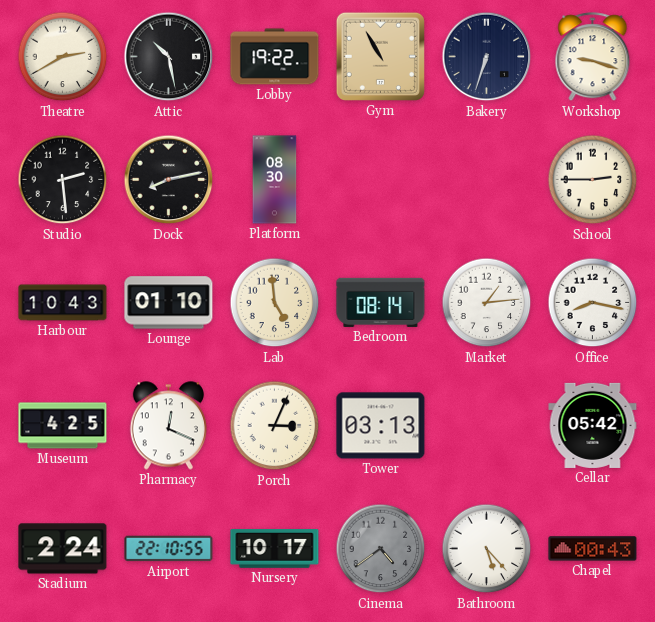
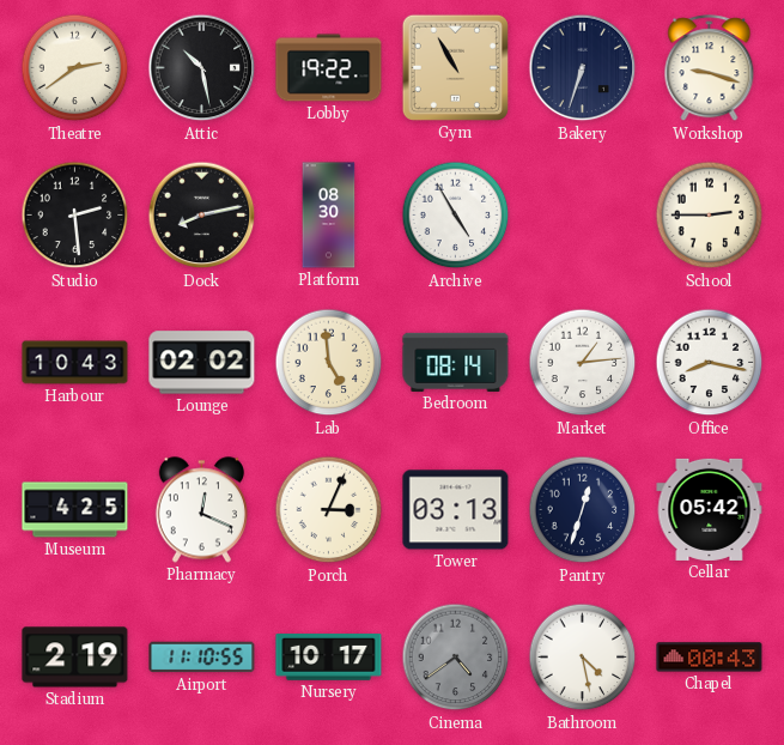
Theatre: 2:40 -> 2:39 (75, 68)
Archive: none -> 4:55 (456, 216)
Lounge: 01:10 -> 02:02 (202, 363)
Pantry: none -> 12:33 (583, 510)
Stadium: 2:24 -> 2:19 (75, 658)
Airport: 22:10 -> 11:10 (202, 658)
Bathroom: 5:23 -> 4:28 (583, 658)
